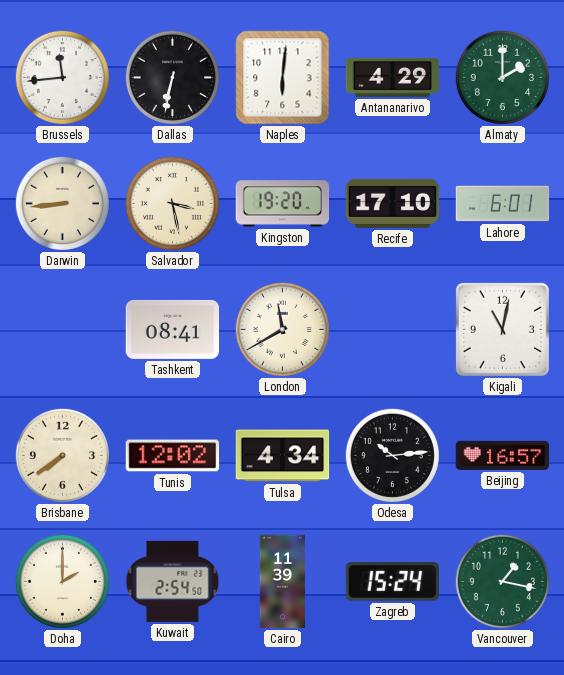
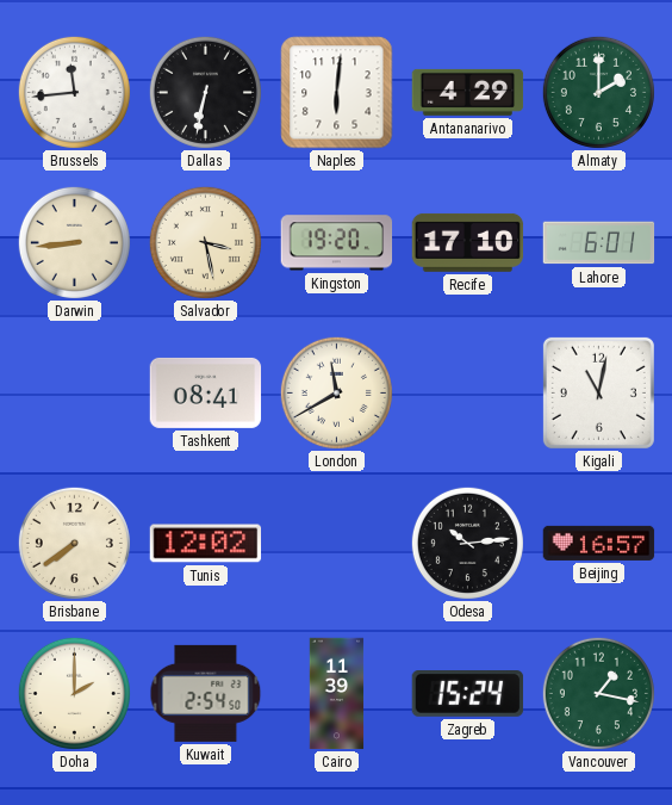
Tulsa: 4:34 -> none (283, 456)
